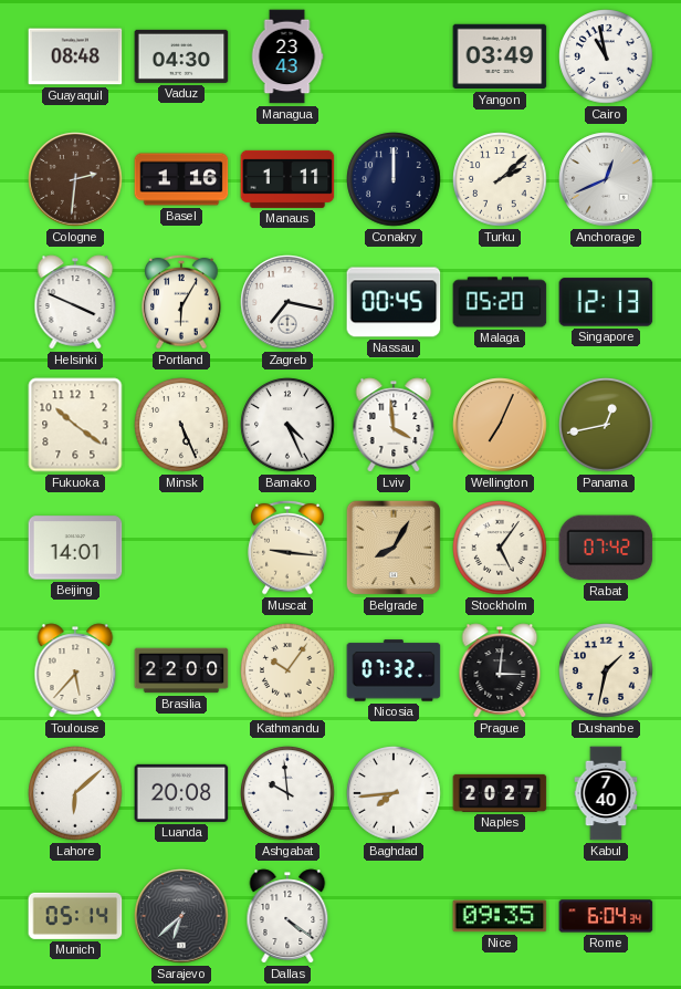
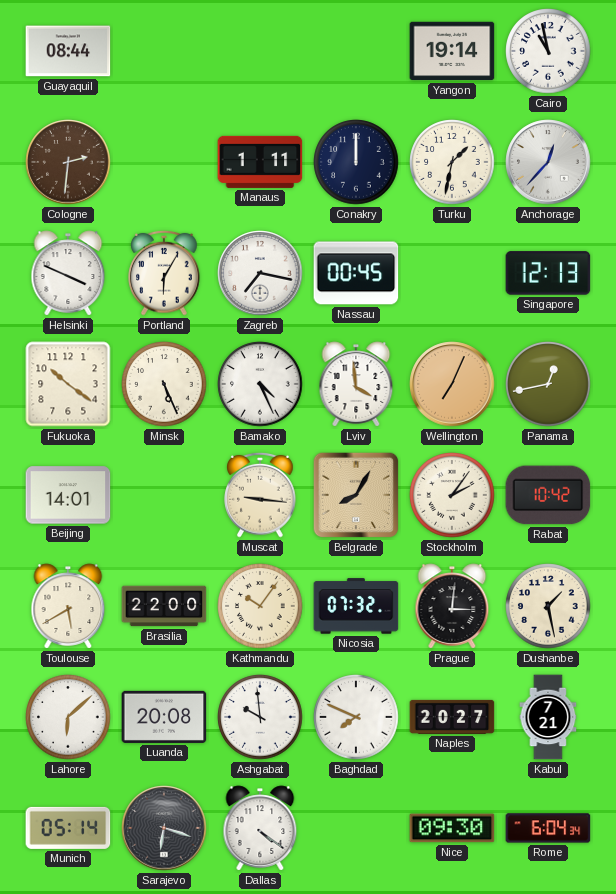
Guayaquil: 08:48 -> 08:44 (68, 51)
Vaduz: 04:30 -> none (181, 56)
Managua: 23:43 -> none (287, 56)
Yangon: 03:49 -> 19:14 (452, 51)
Basel: 1:16 -> none (181, 179)
Turku: 2:08 -> 1:32 (452, 162)
Anchorage: 12:41 -> 12:37 (548, 162)
Malaga: 05:20 -> none (500, 302)
Stockholm: 5:06 -> 2:06 (452, 495)
Rabat: 07:42 -> 10:42 (548, 495)
Toulouse: 5:37 -> 5:40 (68, 606)
Dushanbe: 1:32 -> 1:28 (548, 606)
Baghdad: 7:44 -> 7:49 (356, 717)
Kabul: 7:40 -> 7:21 (548, 717)
Sarajevo: 6:38 -> 6:18 (164, 828)
Nice: 09:35 -> 09:30 (452, 828)
